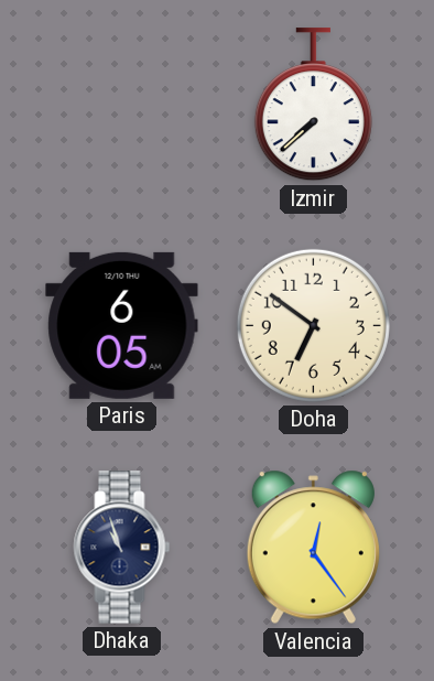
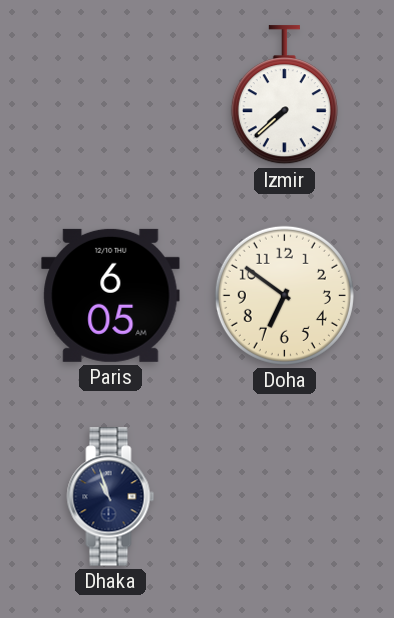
Valencia: 12:24 -> none (313, 548)
